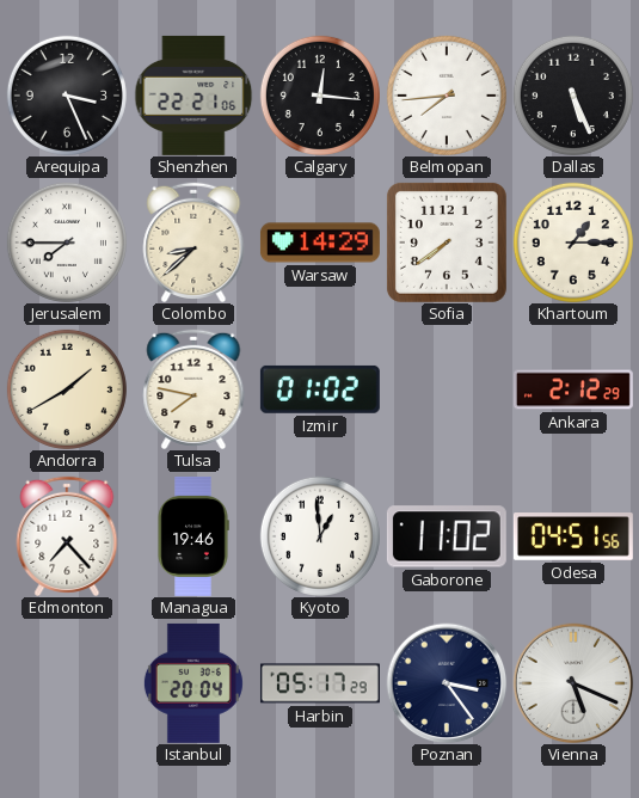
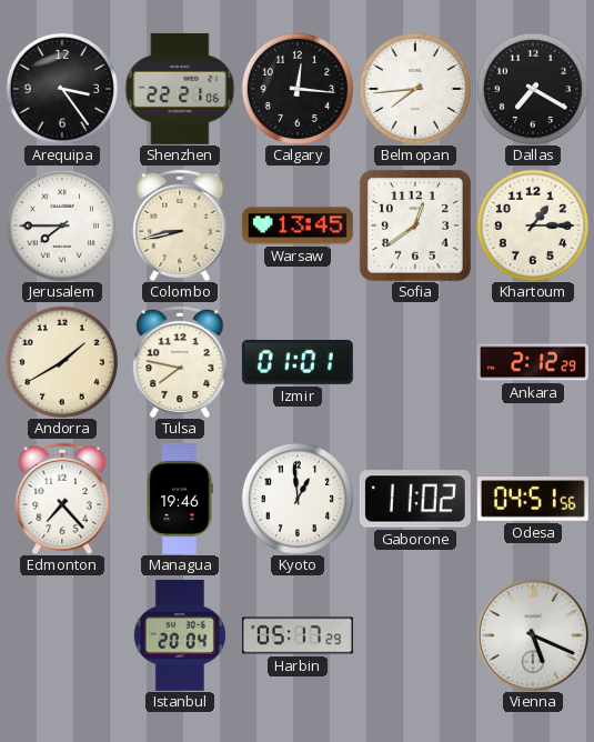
Arequipa: 3:26 -> 3:24 (62, 89)
Dallas: 5:26 -> 7:20 (533, 89)
Colombo: 8:38 -> 8:43 (180, 224)
Warsaw: 14:29 -> 13:45 (298, 225)
Sofia: 7:39 -> 12:39 (415, 225)
Izmir: 01:02 -> 01:01 (298, 362)
Poznan: 3:24 -> none (447, 683)
